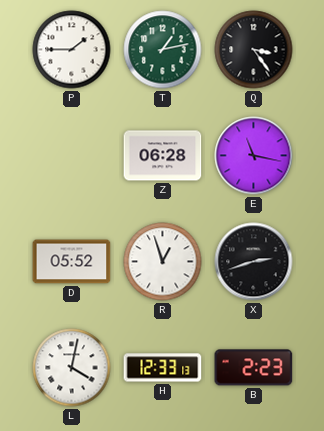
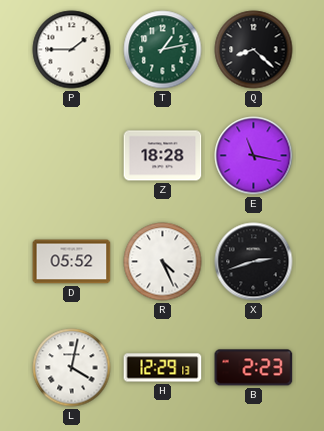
Q: 3:24 -> 8:22 (254, 50)
Z: 06:28 -> 18:28 (163, 156)
R: 12:57 -> 4:26 (163, 262)
H: 12:33 -> 12:29 (163, 368)
